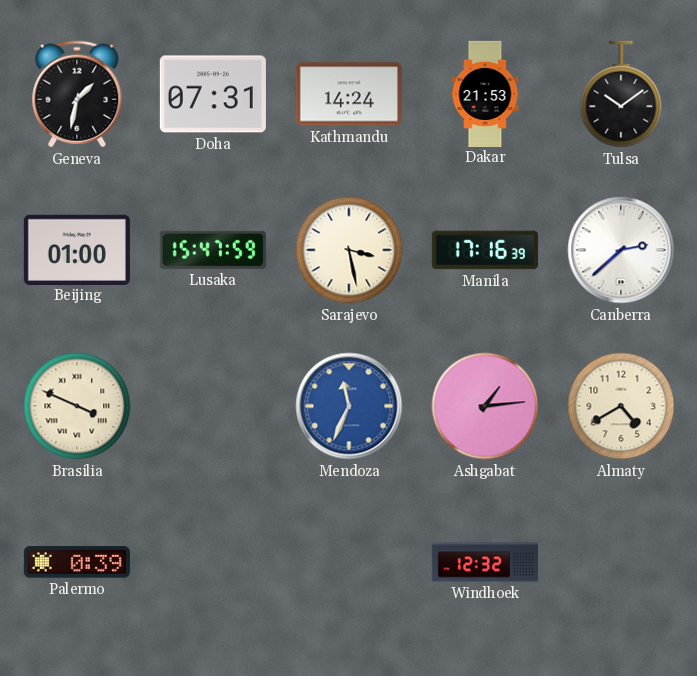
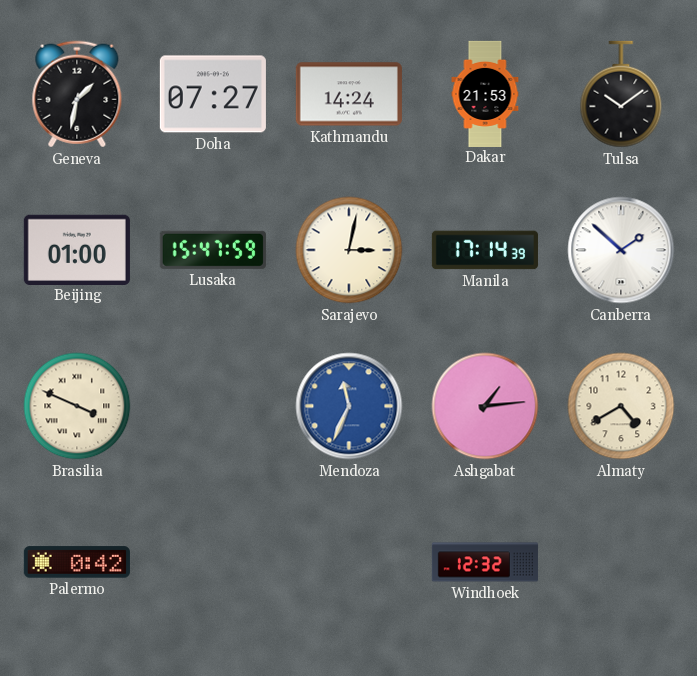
Doha: 07:31 -> 07:27 (213, 94)
Sarajevo: 3:28 -> 3:02 (349, 250)
Manila: 17:16 -> 17:14 (485, 250)
Canberra: 2:38 -> 1:52 (621, 250)
Palermo: 0:39 -> 0:42 (77, 562)
